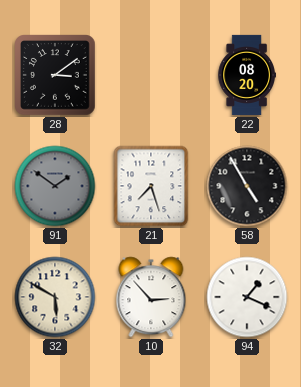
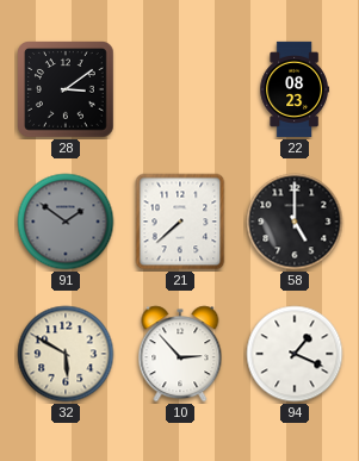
22: 08:20 -> 08:23 (293, 89)
21: 7:27 -> 7:38 (180, 222)
58: 4:55 -> 5:00 (295, 222)
